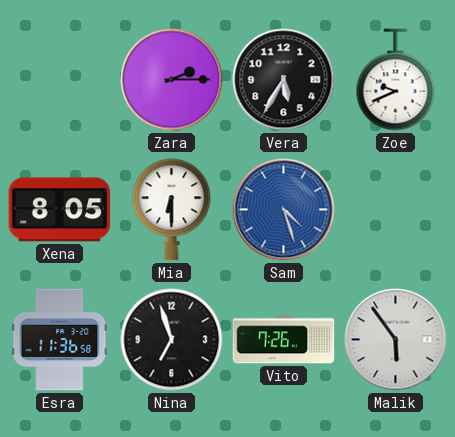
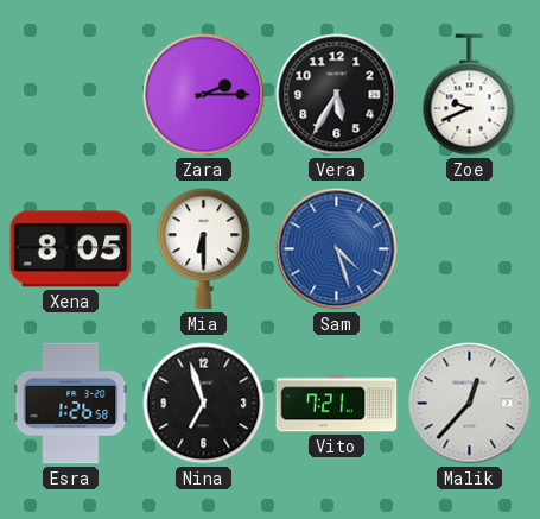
Esra: 11:36 -> 1:26 (71, 404)
Vito: 7:26 -> 7:21 (337, 404)
Malik: 5:54 -> 12:37 (470, 404)
